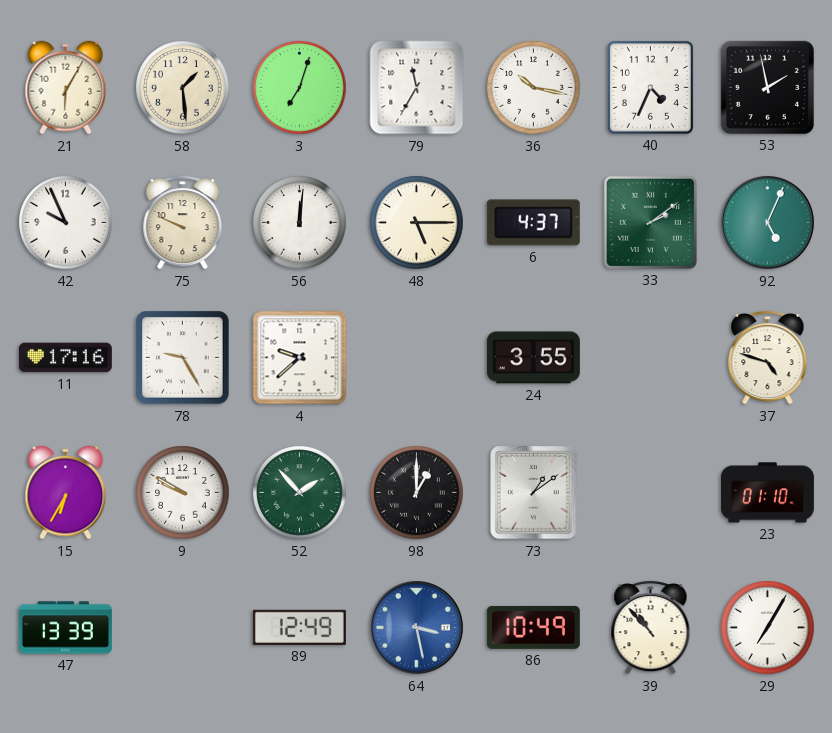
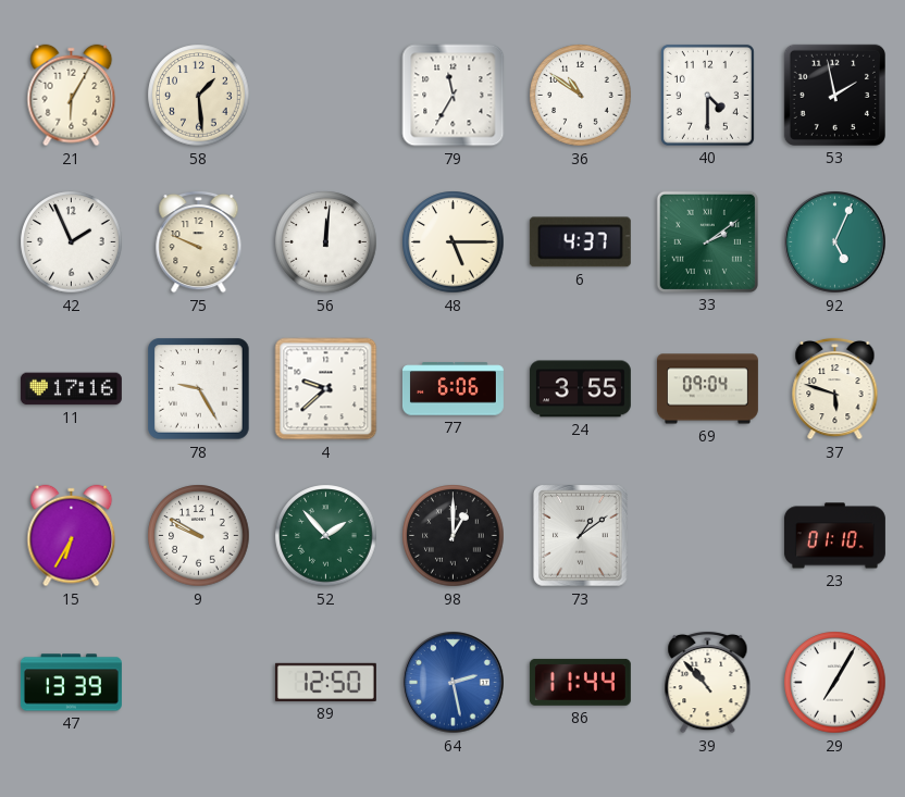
3: 7:03 -> none (300, 88)
36: 10:17 -> 10:51 (581, 96)
40: 4:34 -> 4:30 (707, 95)
42: 9:56 -> 1:56 (72, 242)
77: none -> 6:06 (452, 389)
69: none -> 09:04 (707, 389)
37: 4:48 -> 5:48 (835, 388)
89: 12:49 -> 12:50 (325, 682)
64: 3:28 -> 2:28 (454, 683)
86: 10:49 -> 11:44 (580, 682)
